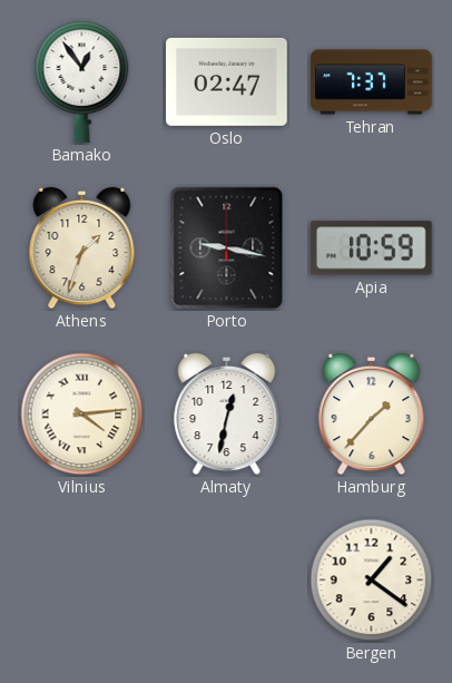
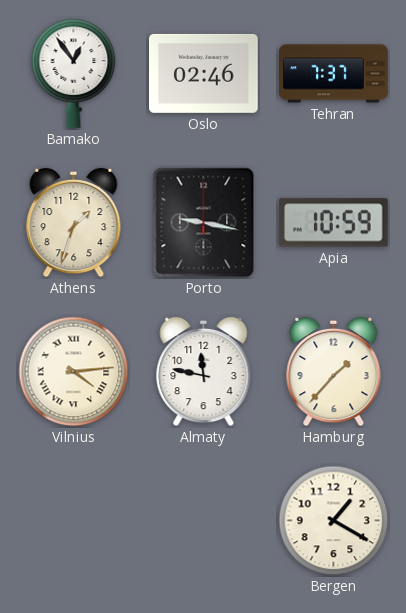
Oslo: 02:47 -> 02:46 (204, 73)
Almaty: 12:32 -> 11:47 (204, 372)
Bergen: 1:21 -> 1:20 (334, 521)
